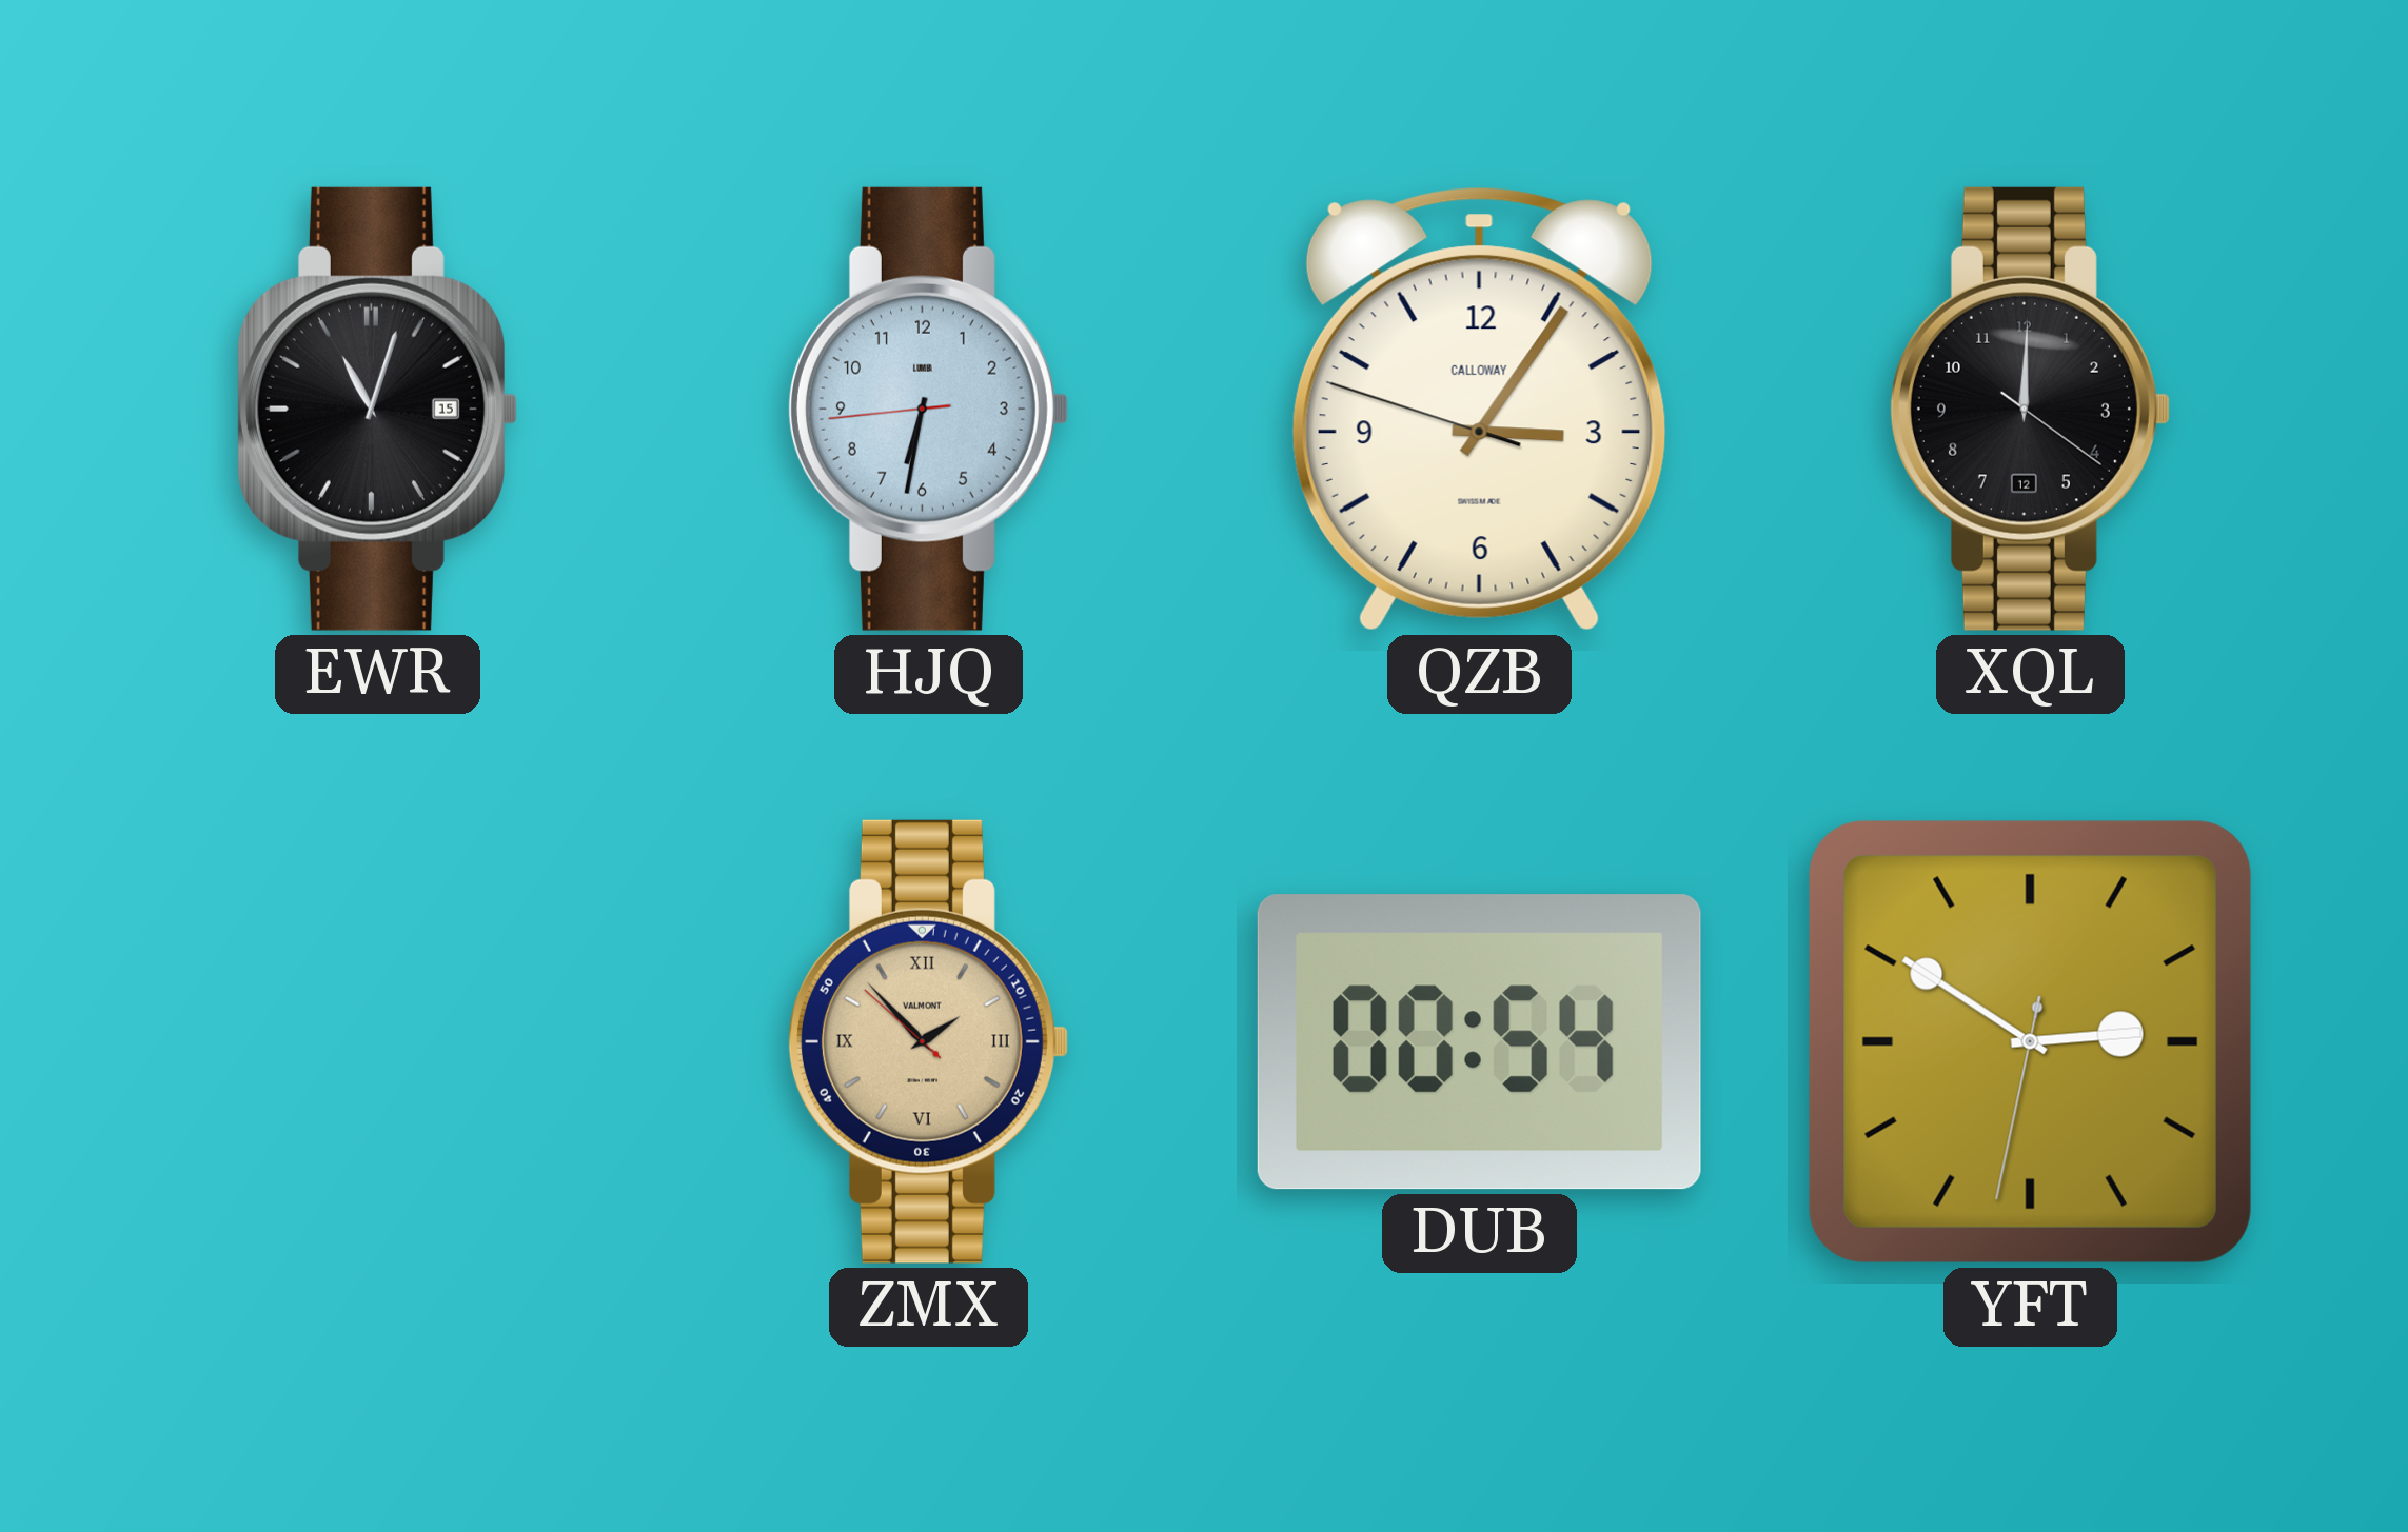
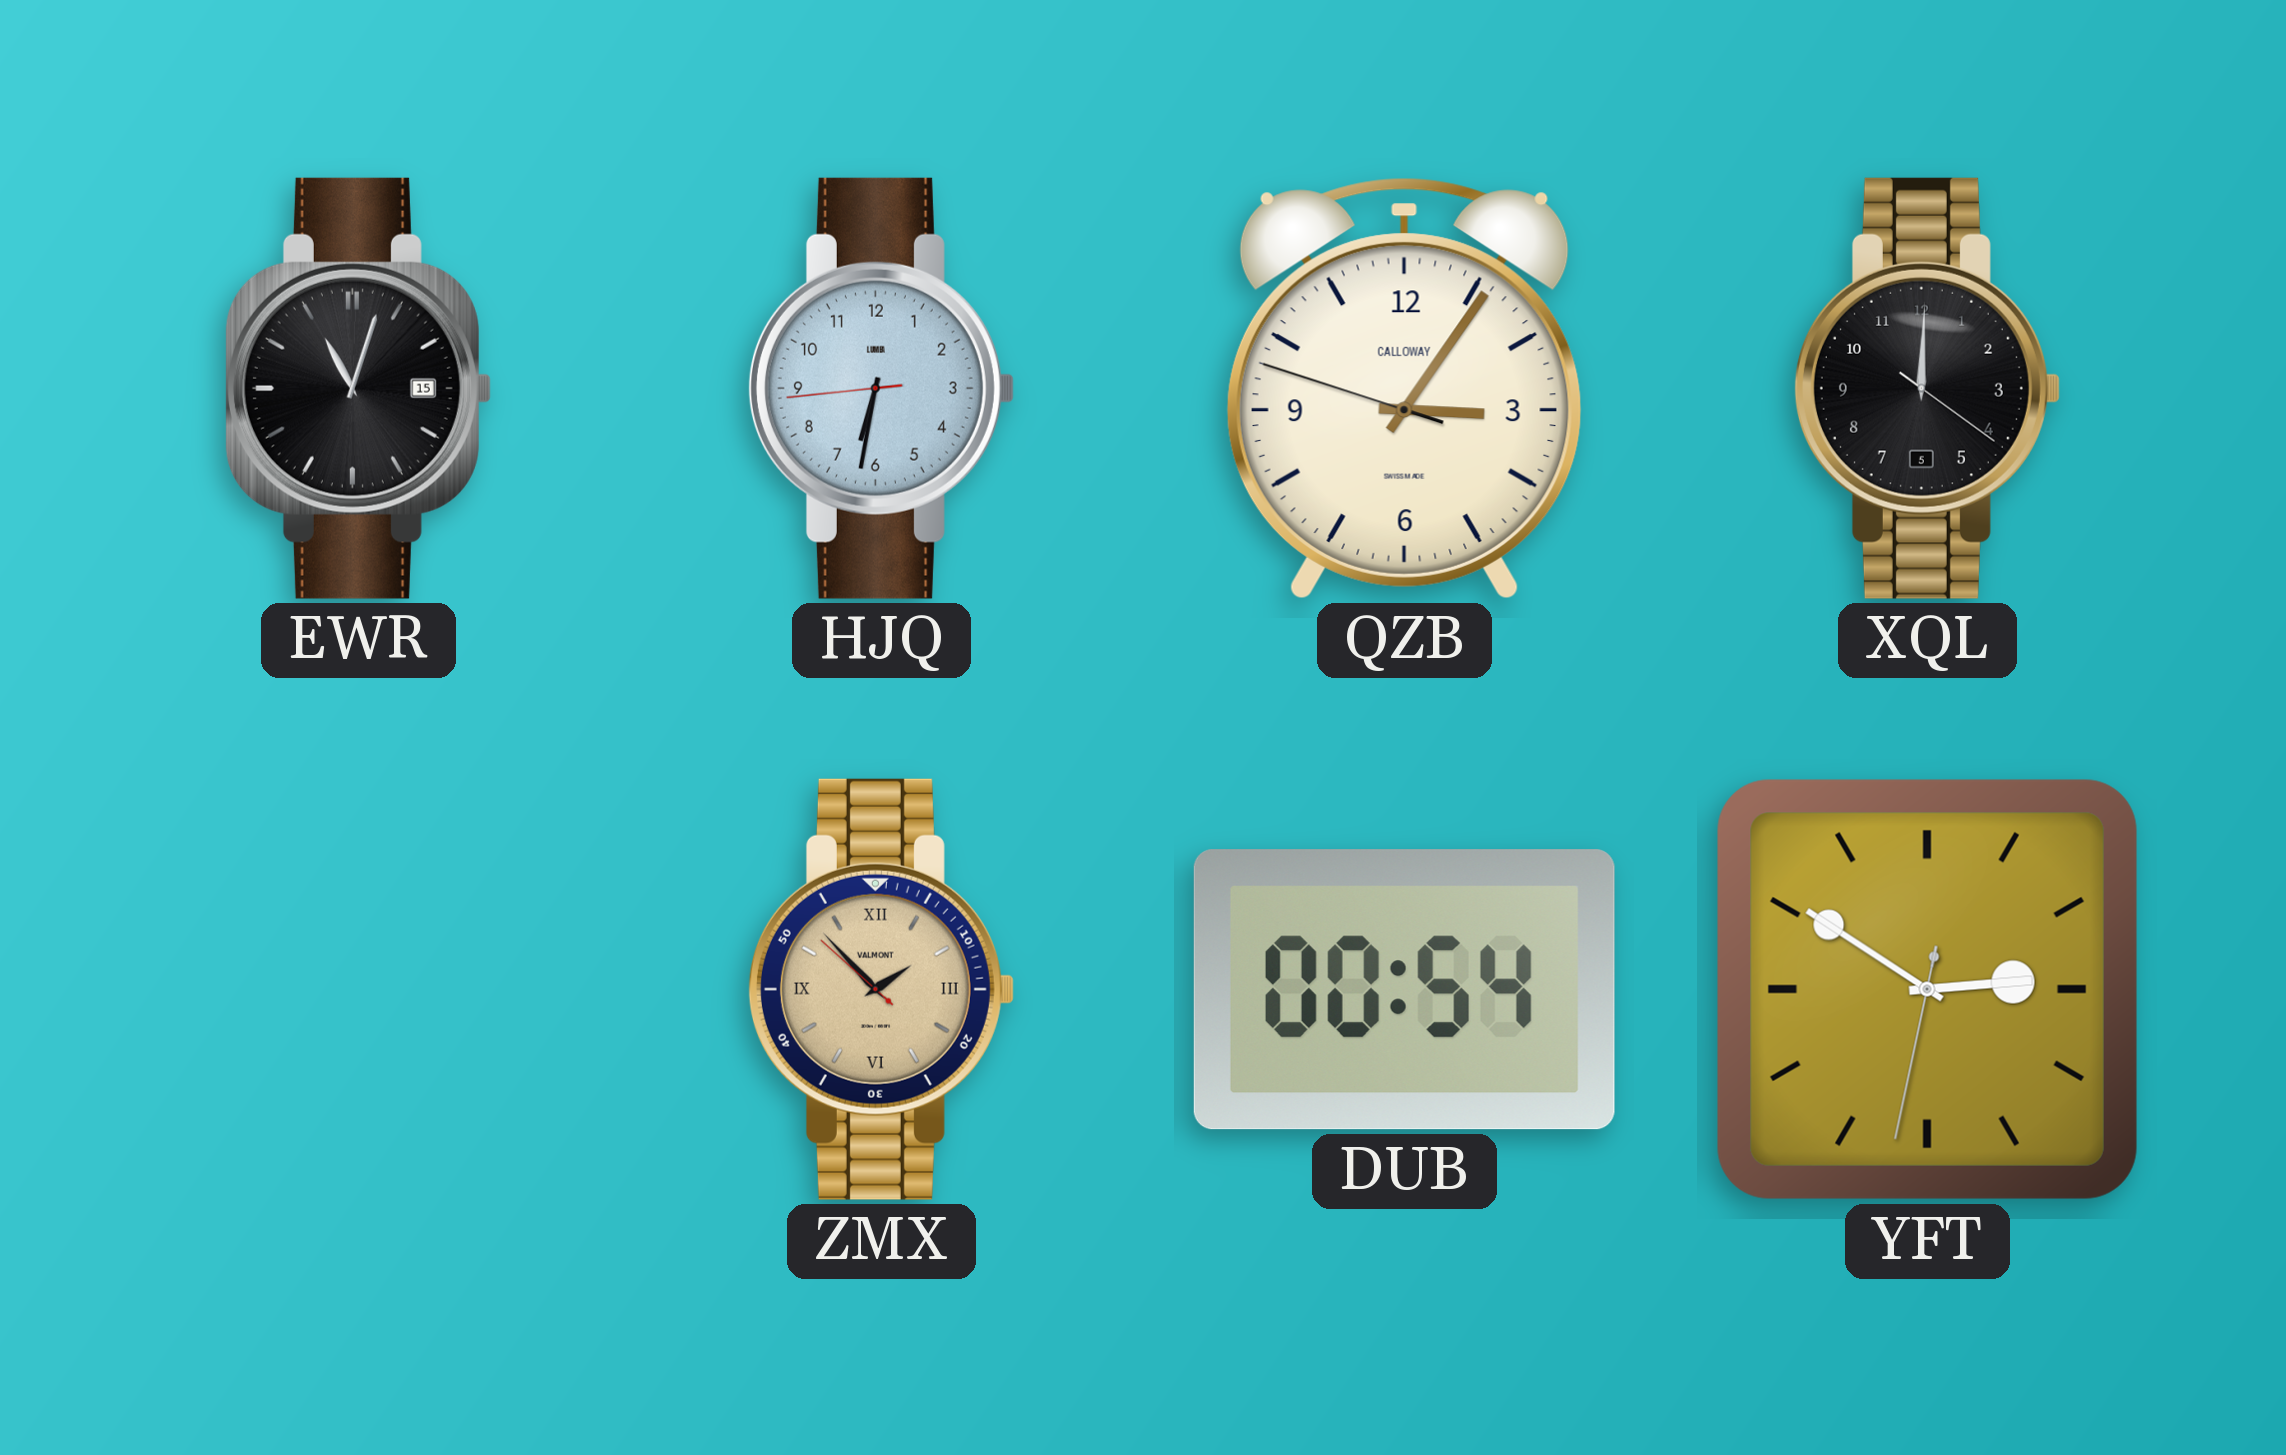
XQL date: 12 -> 5 (1927, 388)
